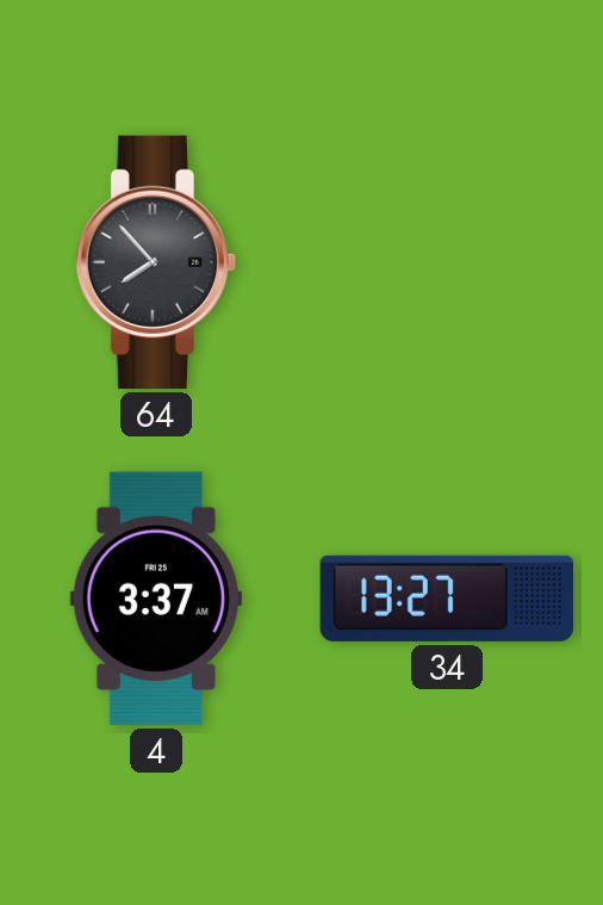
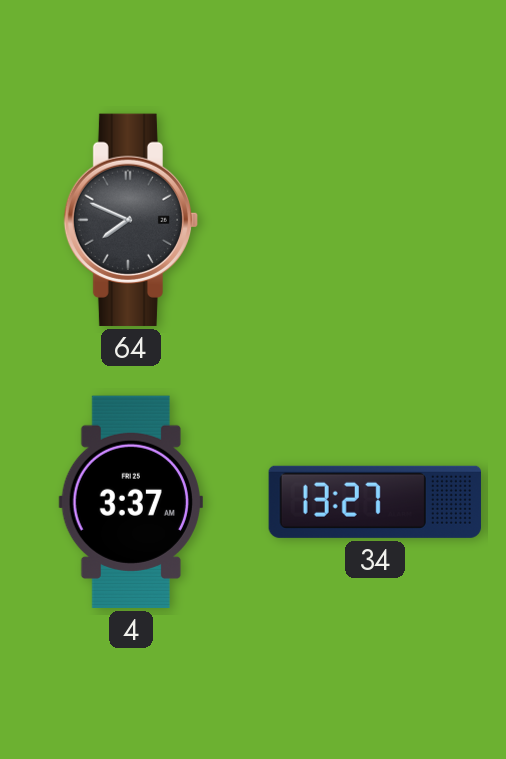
64: 7:53 -> 7:49 (130, 220)
